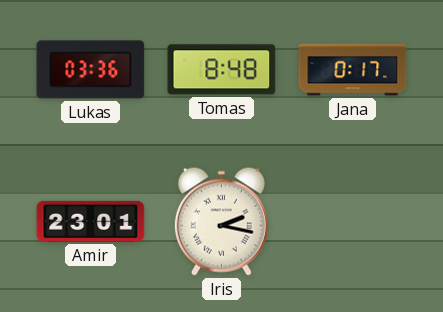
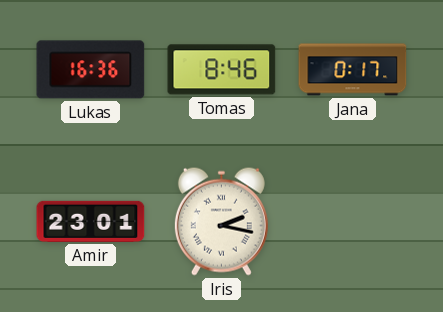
Lukas: 03:36 -> 16:36 (91, 70)
Tomas: 8:48 -> 8:46 (222, 70)
